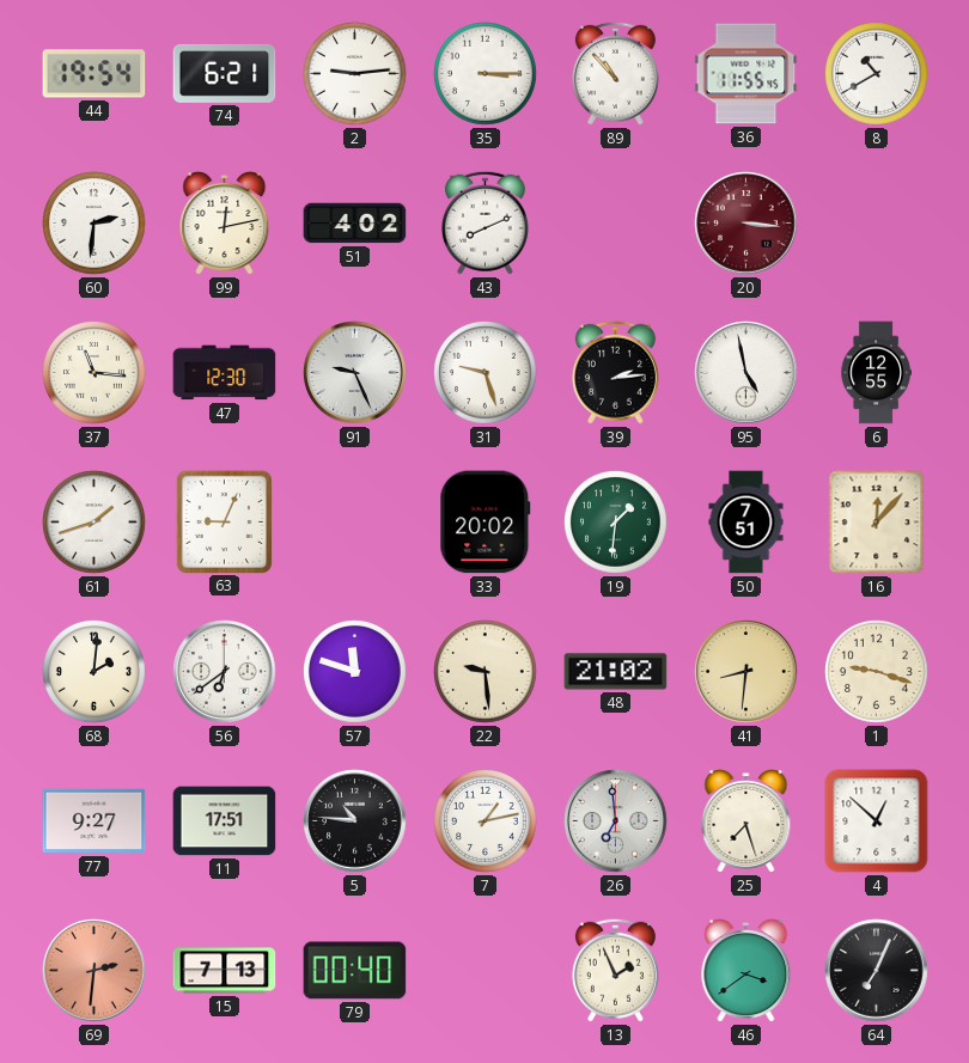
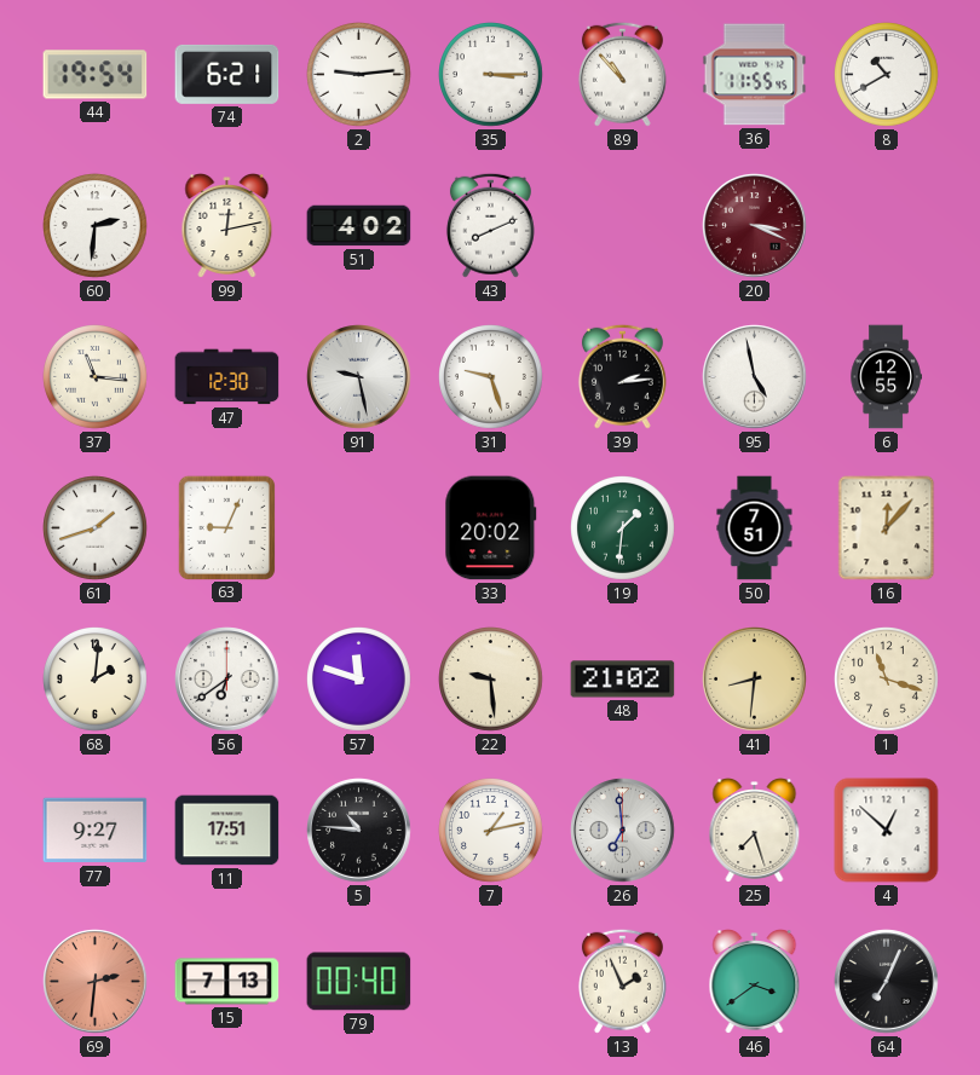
20: 3:16 -> 3:19 (755, 226)
91: 9:26 -> 9:28 (359, 377)
1: 9:18 -> 11:18 (887, 680)
